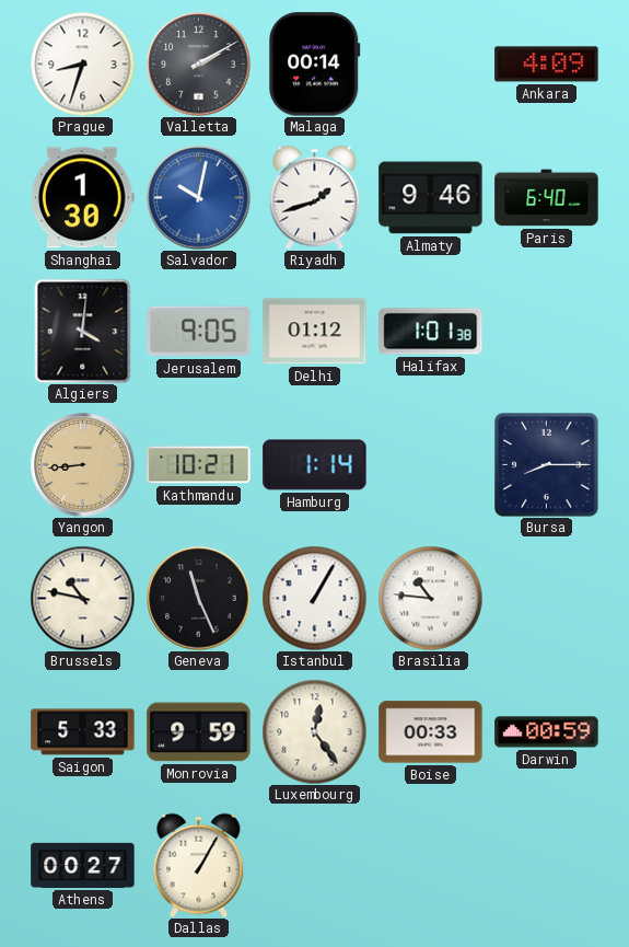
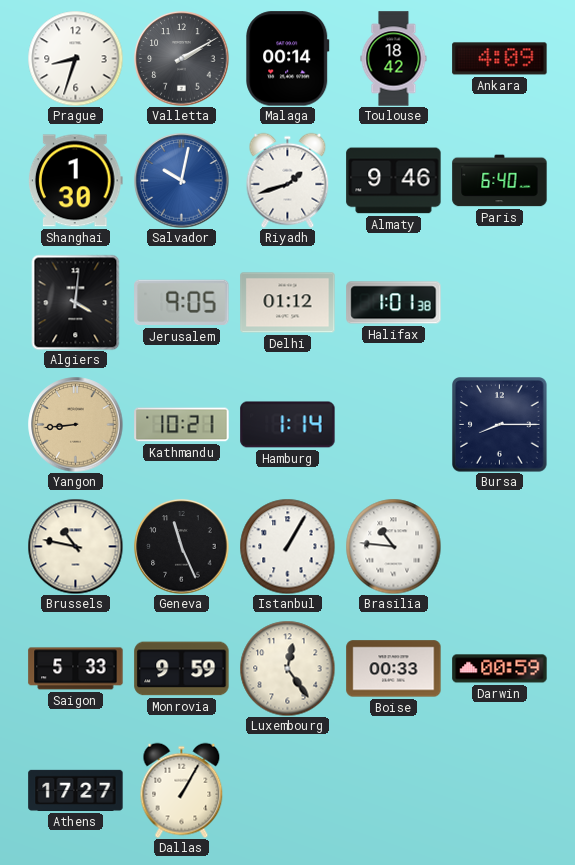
Toulouse: none -> 18:42 (394, 59)
Athens: 00:27 -> 17:27 (76, 790)
